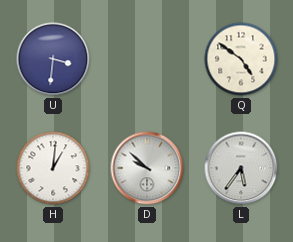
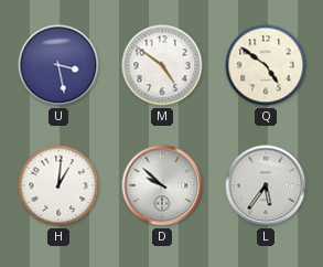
U: 3:31 -> 3:28 (58, 65)
M: none -> 4:51 (162, 65)
